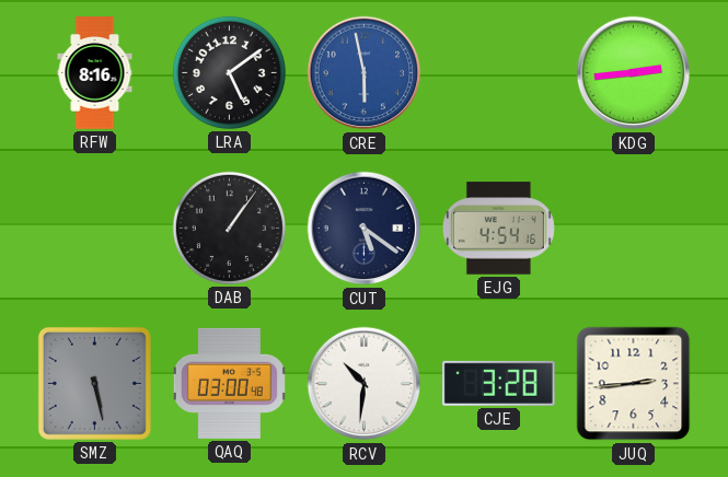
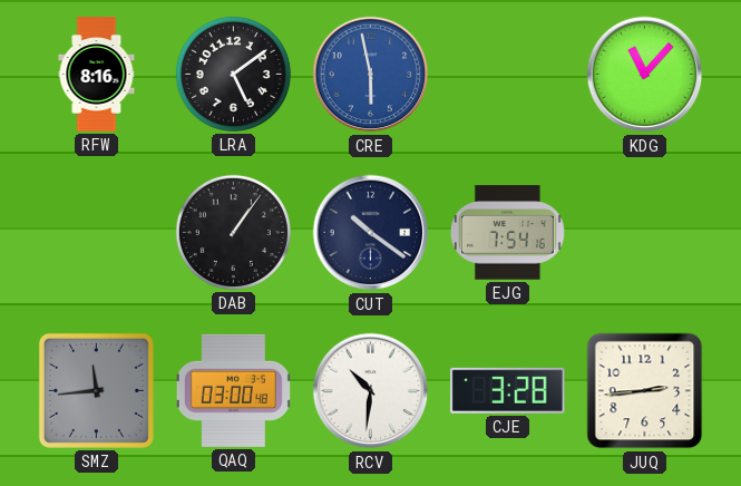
KDG: 2:44 -> 11:07 (645, 75)
CUT: 5:21 -> 10:21 (371, 233)
EJG: 4:54 -> 7:54 (507, 233)
SMZ: 5:28 -> 11:44 (96, 390)
